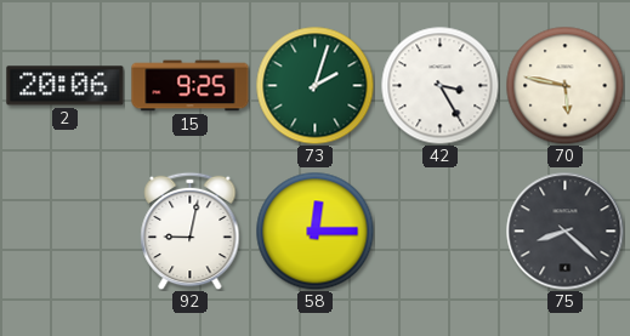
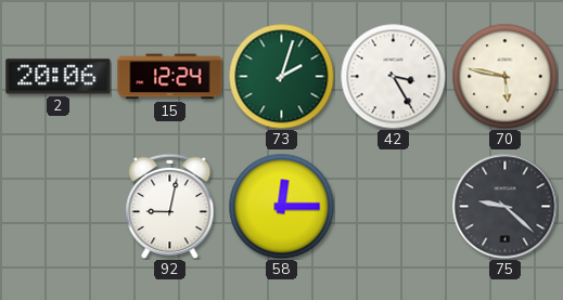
15: 9:25 -> 12:24 (170, 77)
75: 8:22 -> 9:22 (506, 207)
